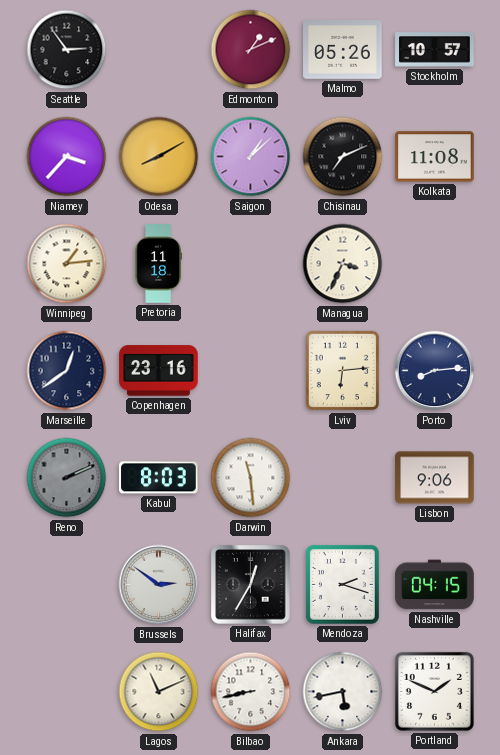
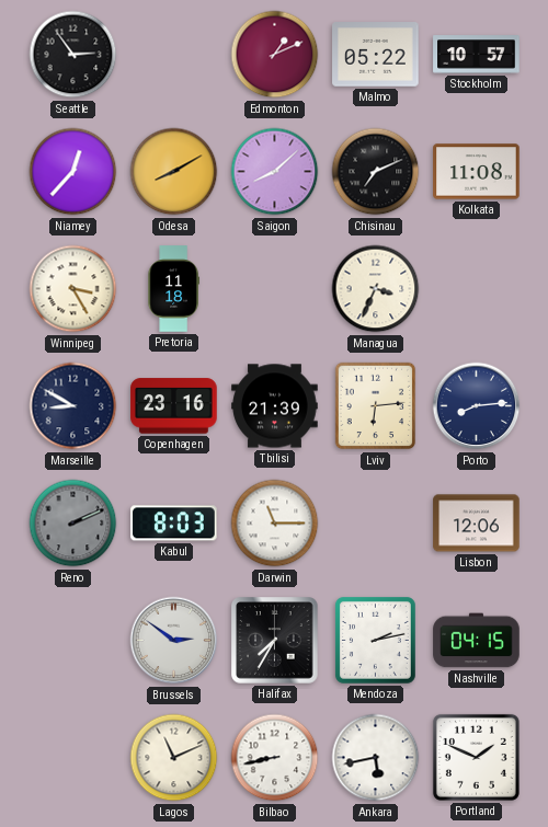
Malmo: 05:26 -> 05:22 (376, 55)
Niamey: 3:37 -> 12:37 (73, 172)
Saigon: 1:08 -> 8:08 (275, 172)
Winnipeg: 1:14 -> 3:25 (73, 289)
Marseille: 12:39 -> 8:50 (73, 406)
Tbilisi: none -> 21:39 (275, 406)
Darwin: 11:29 -> 11:15 (275, 524)
Lisbon: 9:06 -> 12:06 (477, 524)
Halifax: 12:35 -> 7:35 (275, 641)
Mendoza: 2:18 -> 2:13 (375, 640)
